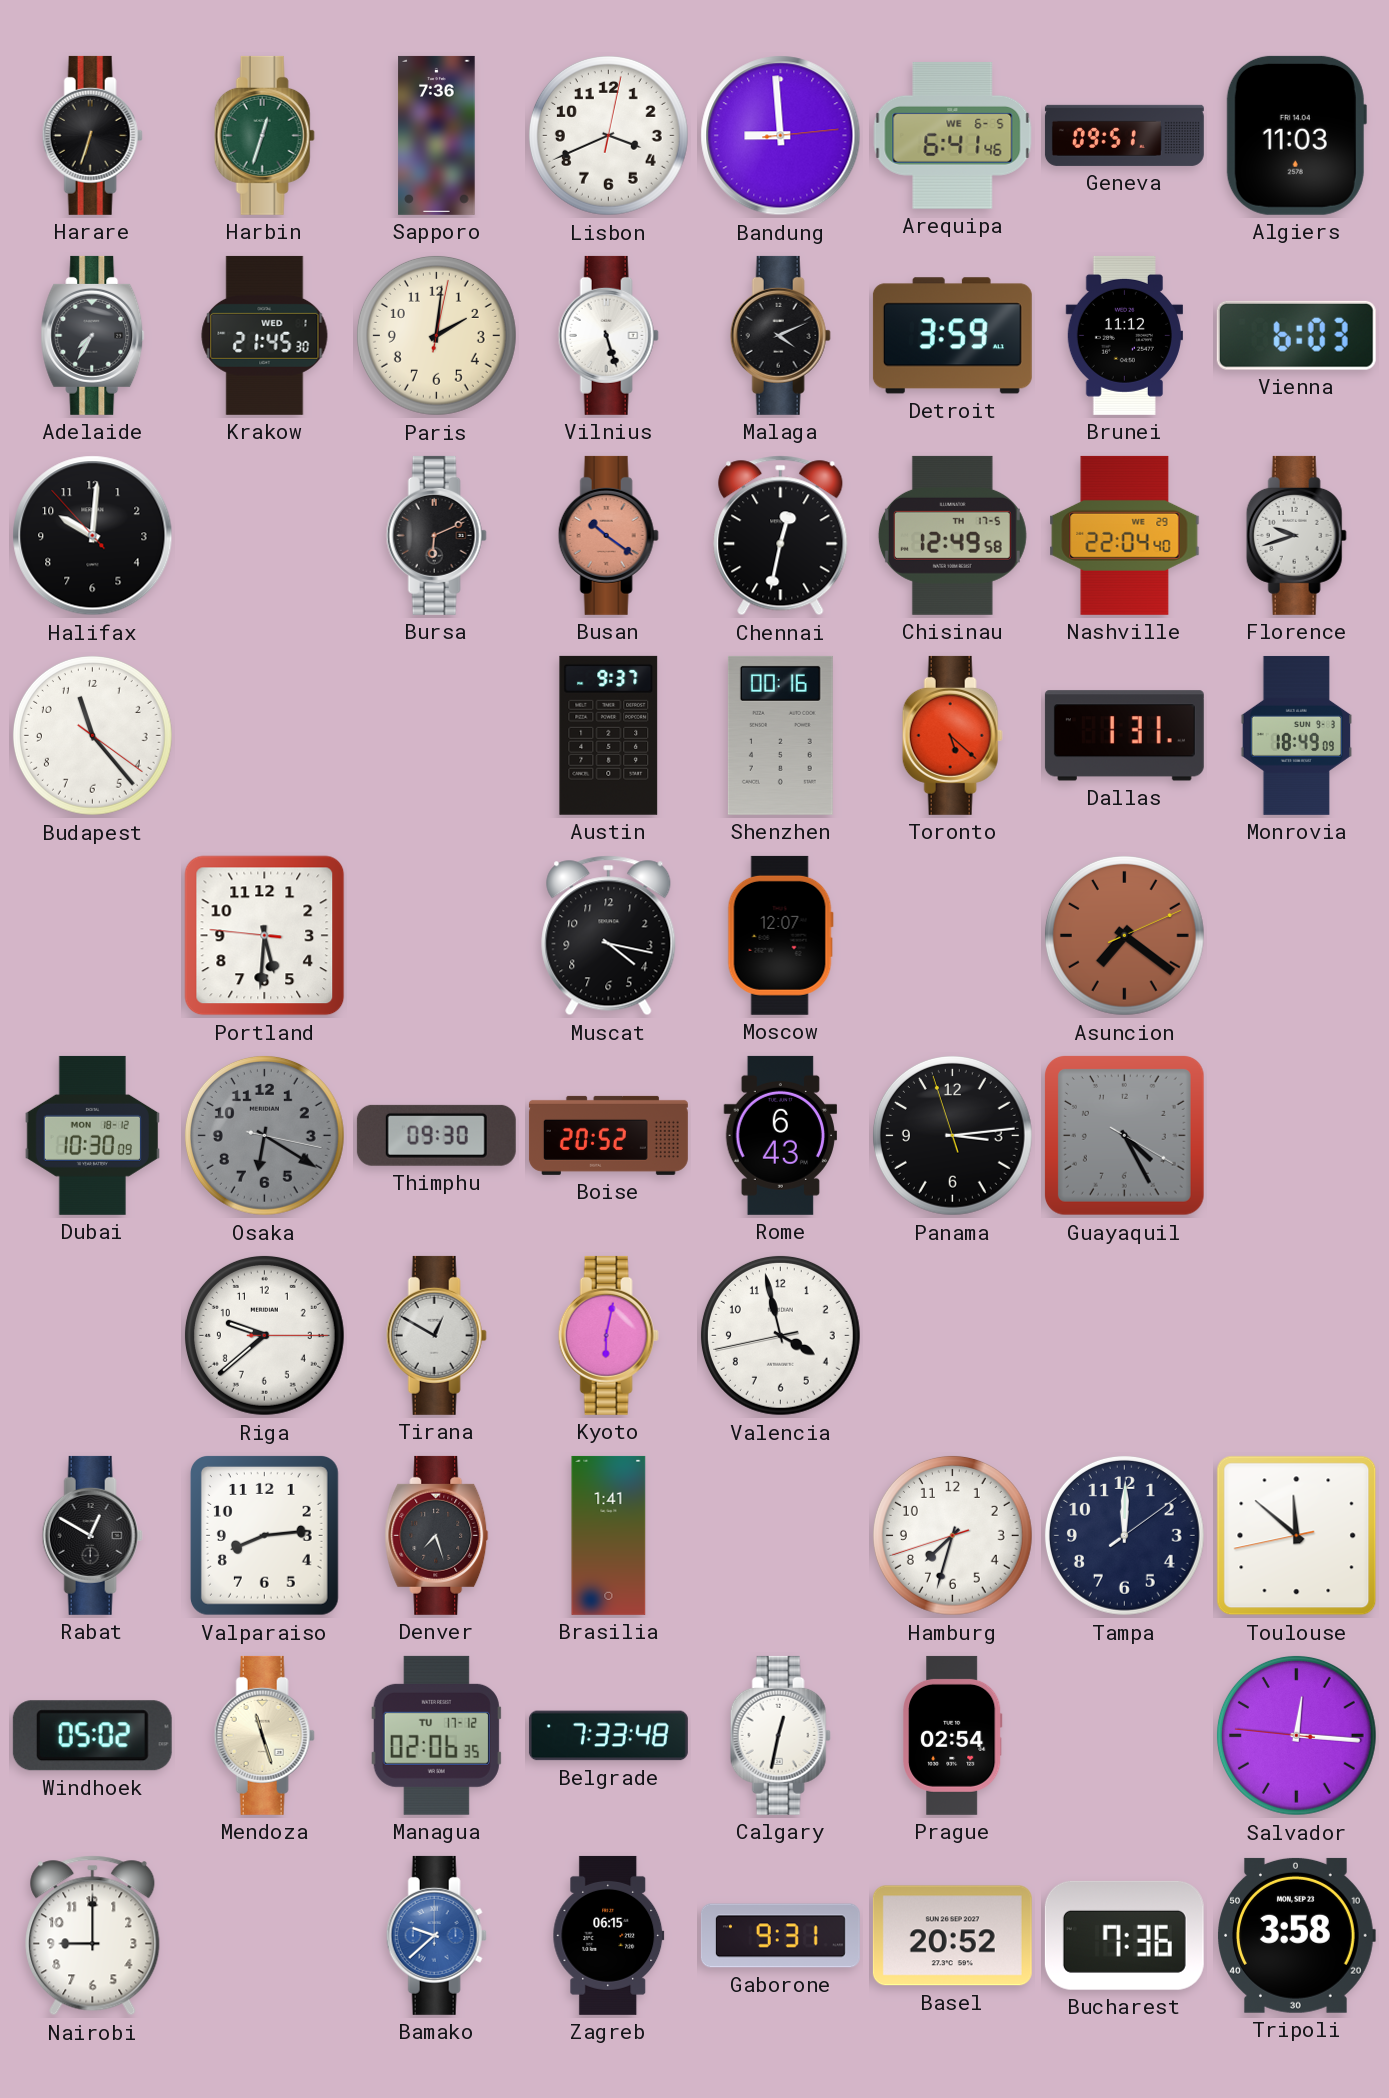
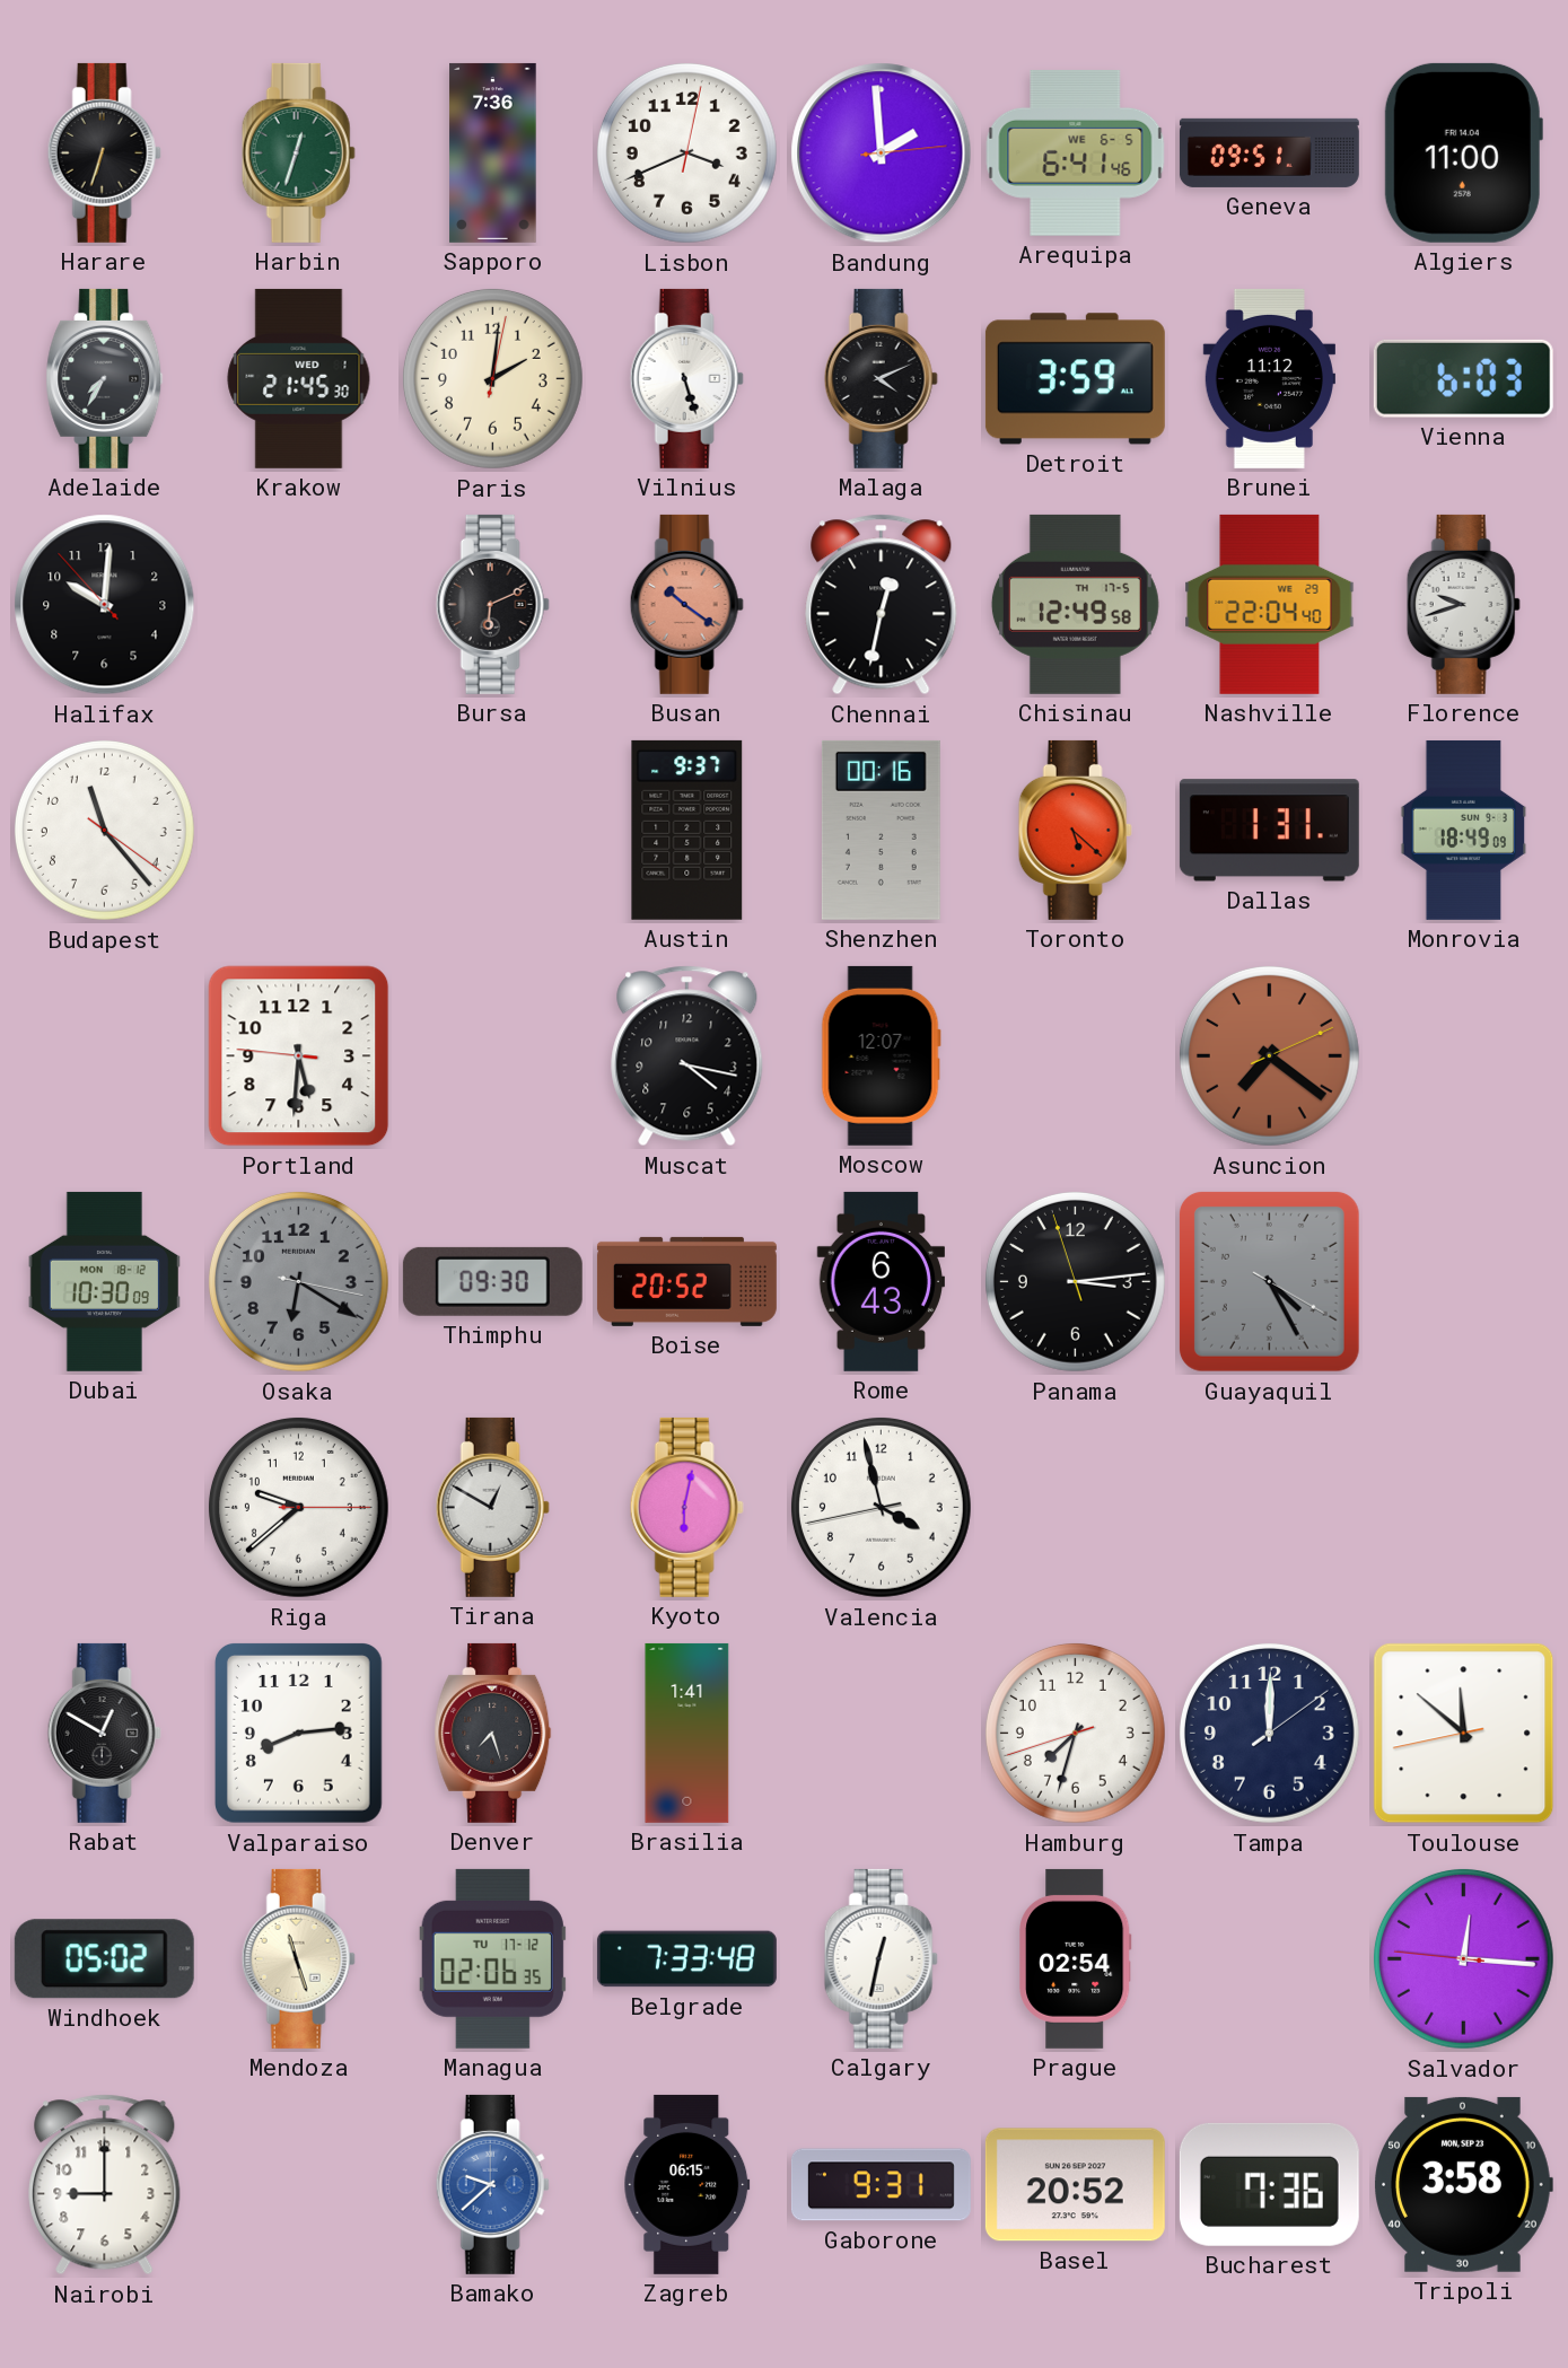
Bandung: 8:59 -> 1:59 (882, 154)
Algiers: 11:03 -> 11:00 (1463, 152)
